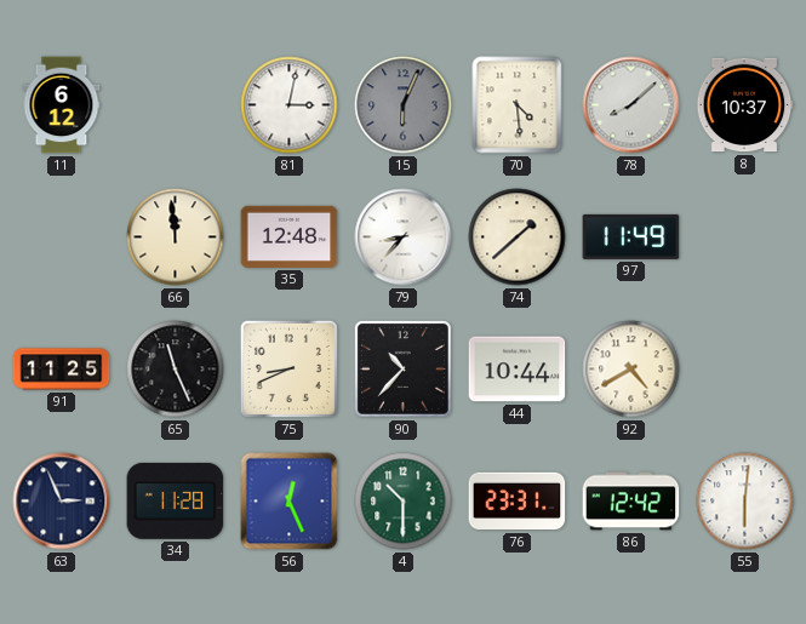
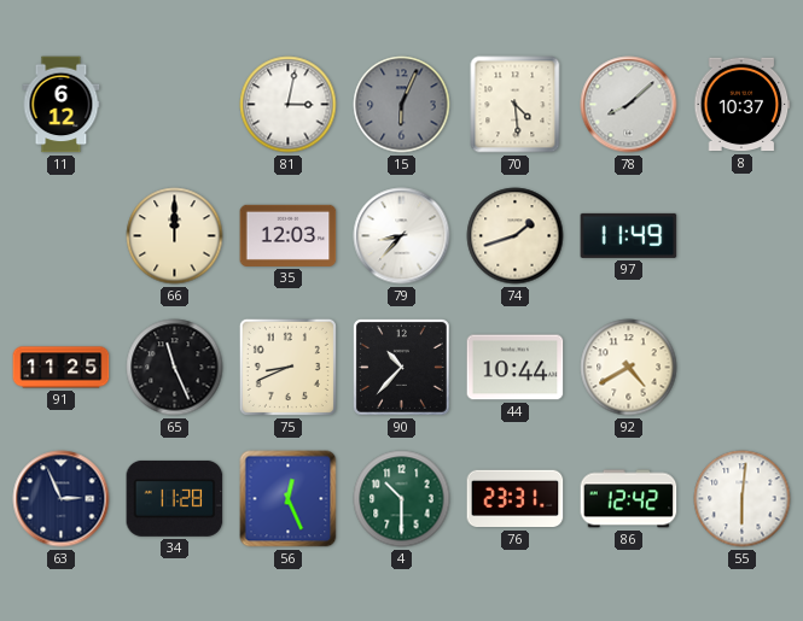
66: 11:59 -> 12:00 (175, 236)
35: 12:48 -> 12:03 (289, 235)
74: 1:38 -> 1:42 (516, 236)
